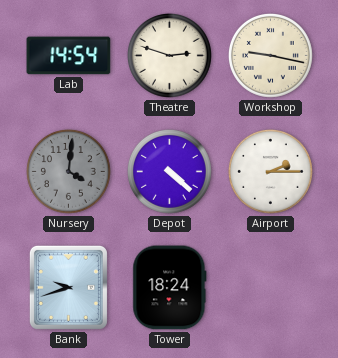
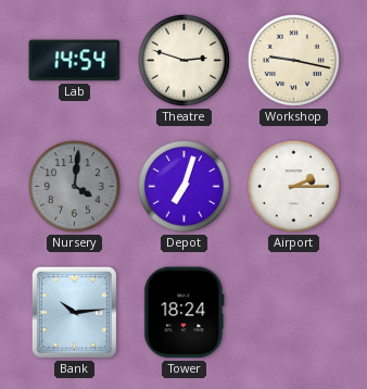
Depot: 4:22 -> 7:03 (184, 186)
Bank: 9:42 -> 10:14 (74, 312)
